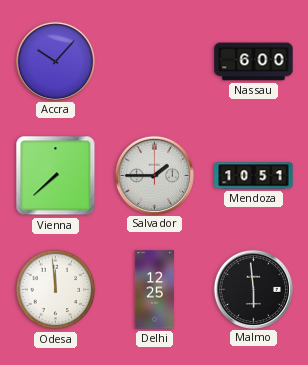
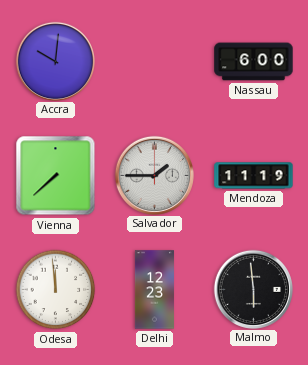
Accra: 10:07 -> 10:01 (55, 61)
Mendoza: 10:51 -> 11:19 (254, 176)
Delhi: 12:25 -> 12:23 (154, 290)
